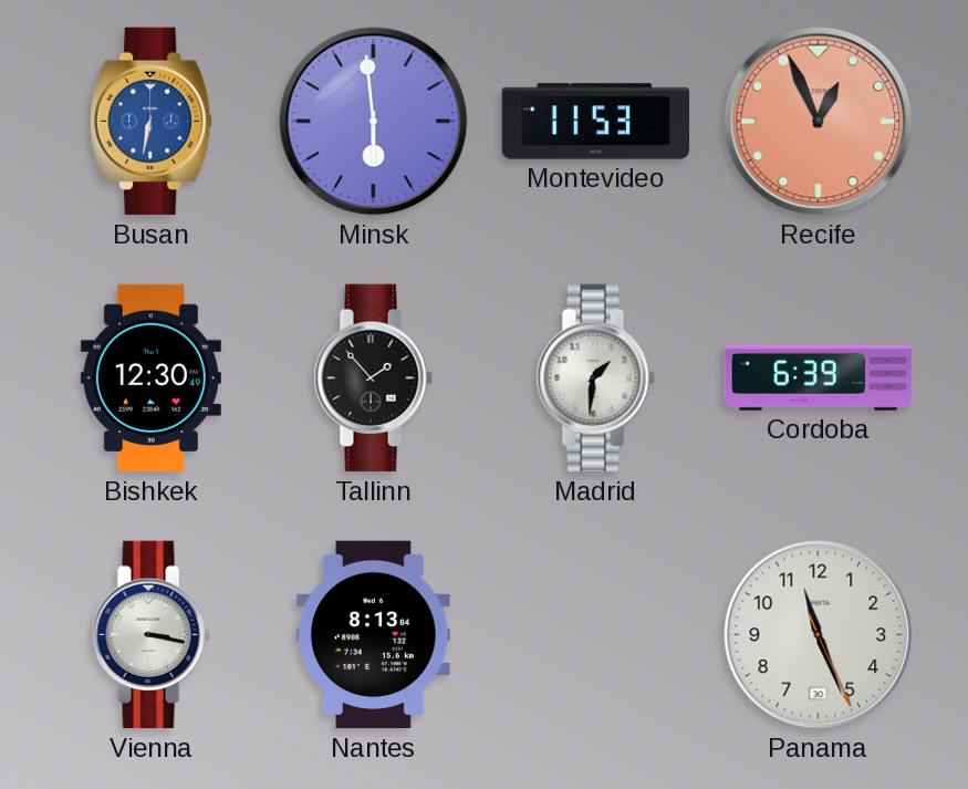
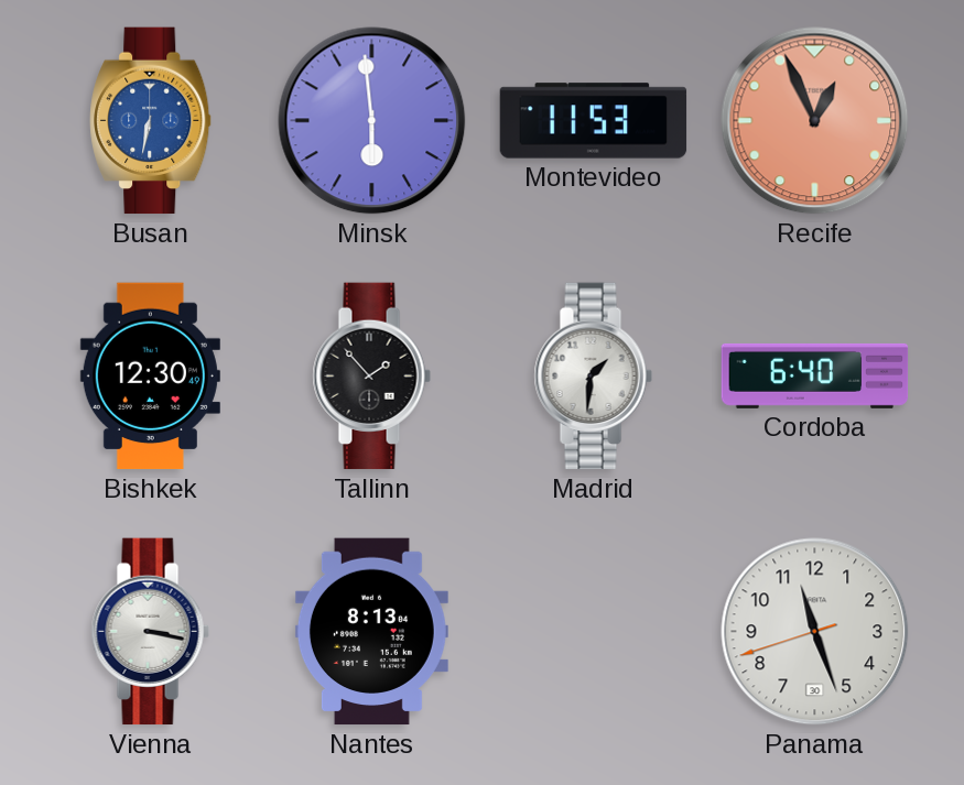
Cordoba: 6:39 -> 6:40 (815, 375)
Panama: 11:26:26 -> 11:26:42 (815, 632)
